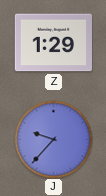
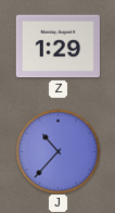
J: 9:37 -> 10:37 (58, 151)
